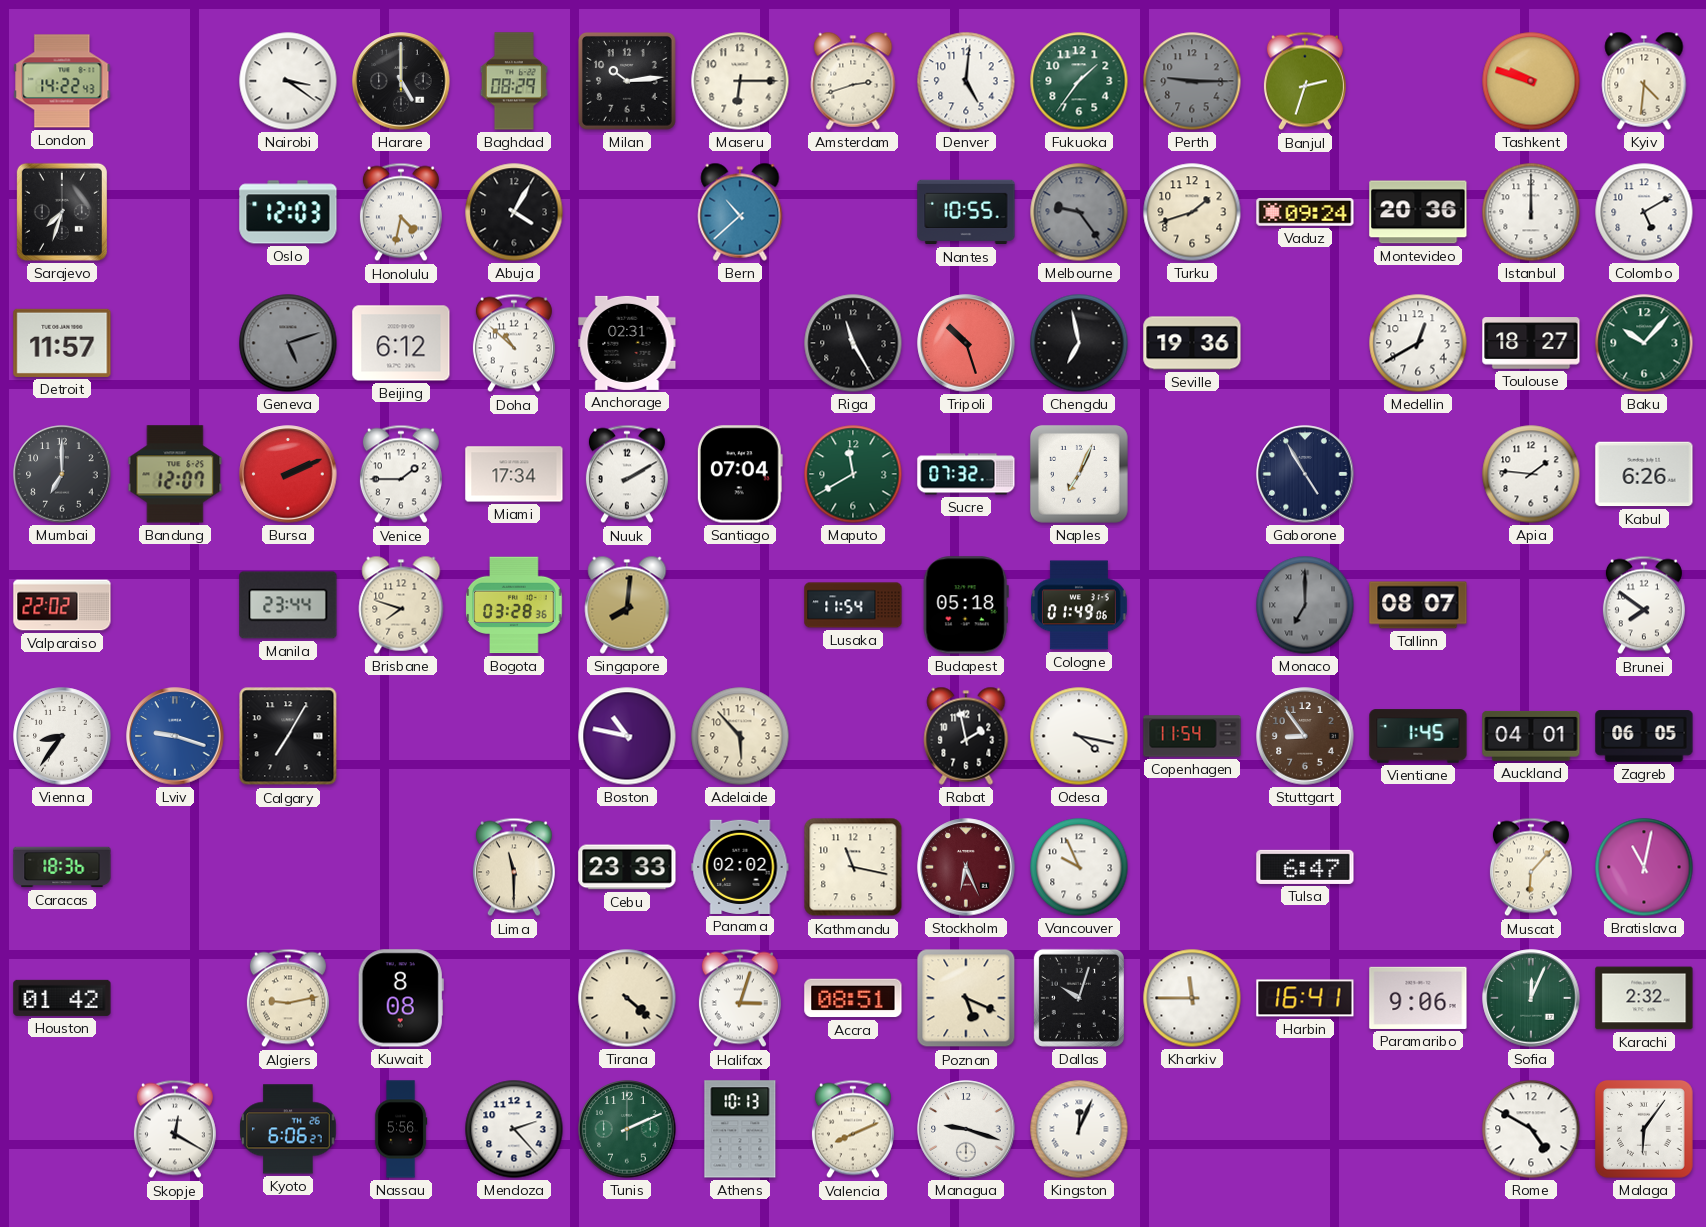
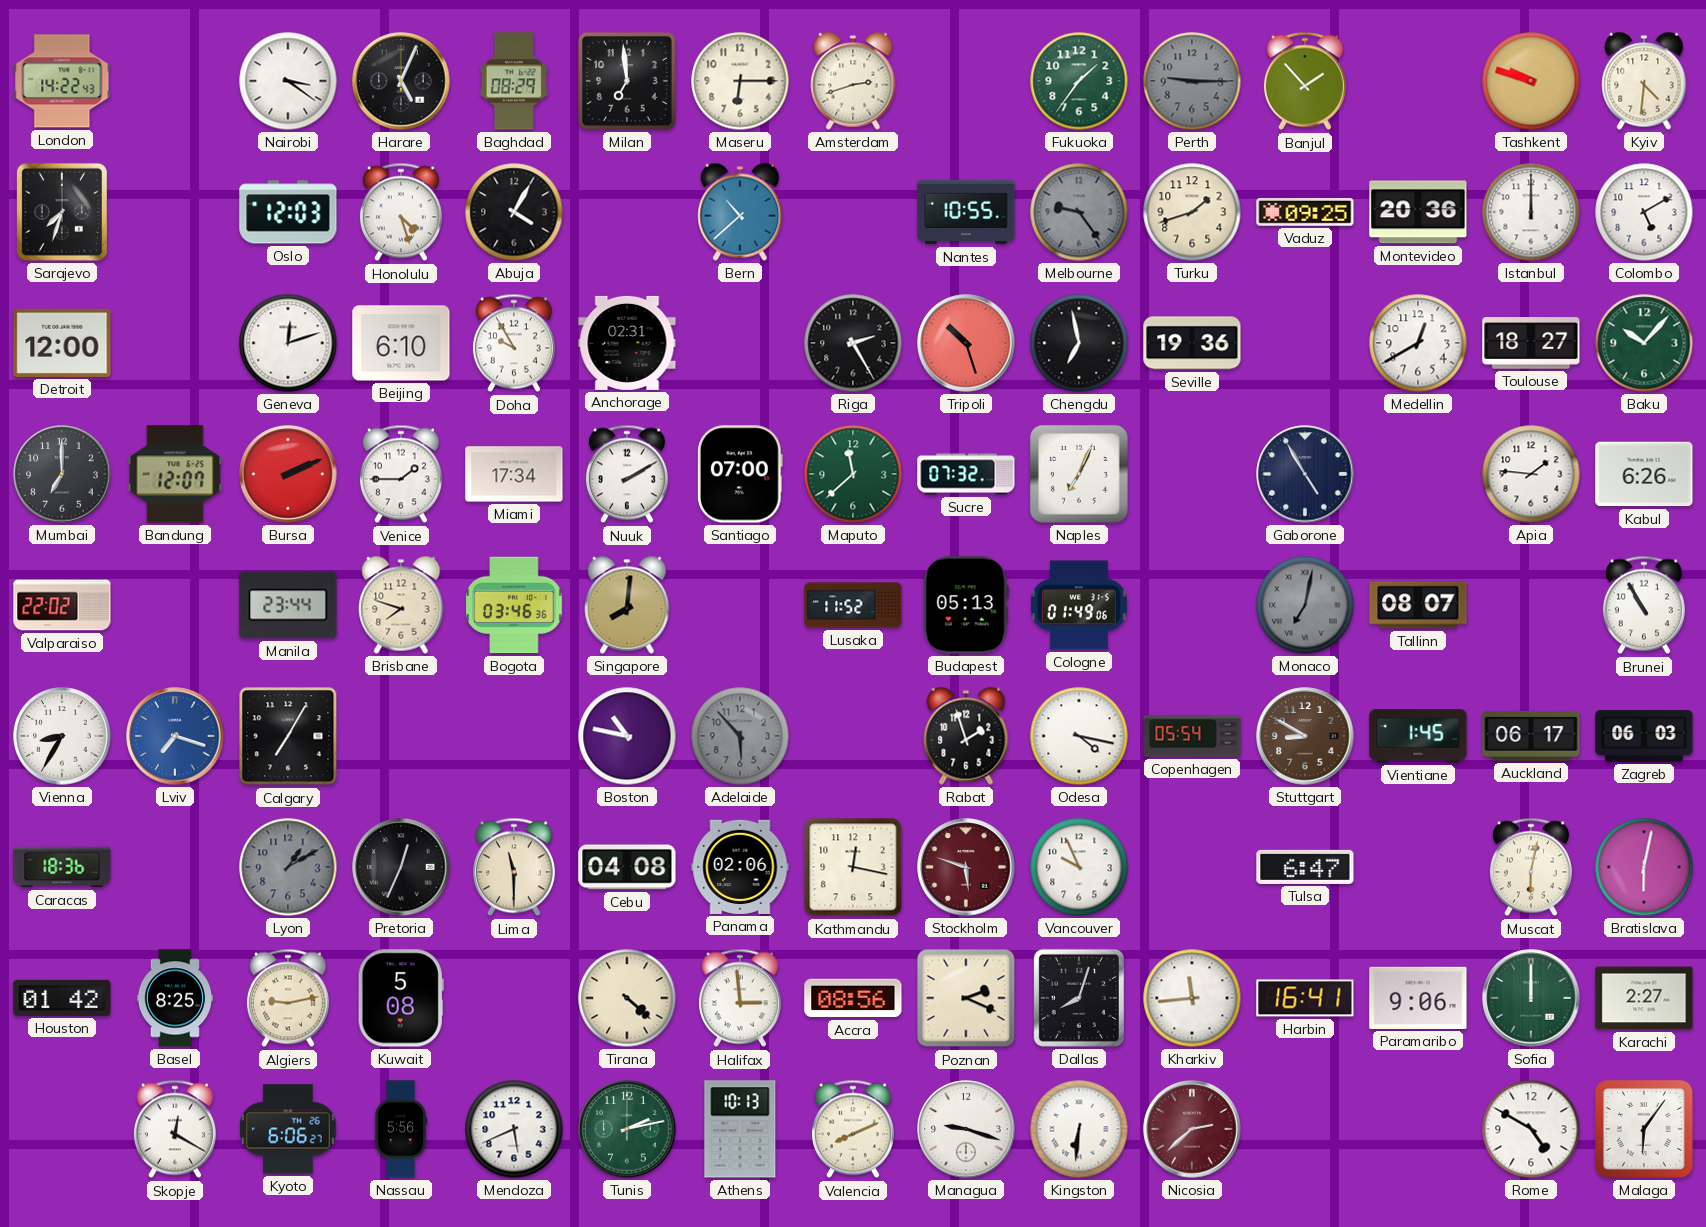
Harare: 5:00 -> 5:04 (401, 81)
Milan: 10:14 -> 6:59 (627, 81)
Denver: 5:01 -> none (966, 81)
Banjul: 2:33 -> 1:53 (1305, 81)
Honolulu: 4:32 -> 4:27 (401, 212)
Vaduz: 09:24 -> 09:25 (1305, 212)
Detroit: 11:57 -> 12:00 (62, 343)
Geneva: 5:12 -> 12:12 (288, 343)
Geneva dial: grey -> white (288, 343)
Beijing: 6:12 -> 6:10 (401, 343)
Doha: 10:52 -> 9:55 (514, 343)
Riga: 11:25 -> 2:25 (853, 343)
Santiago: 07:04 -> 07:00 (740, 474)
Maputo: 11:40 -> 11:38 (853, 474)
Bogota: 03:28 -> 03:46 (514, 605)
Lusaka: 11:54 -> 11:52 (853, 605)
Budapest: 05:18 -> 05:13 (966, 605)
Monaco: 7:00 -> 7:02 (1305, 605)
Brunei: 7:51 -> 10:55 (1644, 605)
Vienna: 8:36 -> 8:35 (62, 736)
Lviv: 9:18 -> 7:18 (175, 736)
Adelaide dial: cream -> grey (740, 736)
Rabat: 1:58 -> 1:57 (966, 736)
Copenhagen: 11:54 -> 05:54 (1192, 736)
Stuttgart: 8:54 -> 8:50 (1305, 736)
Auckland: 04:01 -> 06:17 (1531, 736)
Zagreb: 06:05 -> 06:03 (1644, 736)
Lyon: none -> 1:10 (288, 867)
Pretoria: none -> 12:34 (401, 867)
Cebu: 23:33 -> 04:08 (627, 867)
Panama: 02:02 -> 02:06 (740, 867)
Kathmandu: 11:17 -> 12:17 (853, 867)
Stockholm: 6:26 -> 5:48 (966, 867)
Muscat: 6:07 -> 6:02 (1531, 867)
Bratislava: 11:02 -> 6:02 (1644, 867)
Basel: none -> 8:25 (174, 998)
Kuwait: 8:08 -> 5:08 (401, 998)
Halifax: 3:03 -> 2:59 (740, 998)
Accra: 08:51 -> 08:56 (853, 998)
Poznan: 5:19 -> 2:19 (966, 998)
Dallas: 10:03 -> 8:03 (1079, 998)
Kharkiv: 11:45 -> 11:44 (1192, 998)
Sofia: 12:04 -> 12:00 (1531, 998)
Karachi: 2:32 -> 2:27 (1644, 998)
Mendoza: 2:23 -> 5:41 (514, 1129)
Tunis: 2:11 -> 2:13 (627, 1129)
Kingston: 12:04 -> 6:31 (1079, 1129)
Nicosia: none -> 2:38 (1192, 1129)
